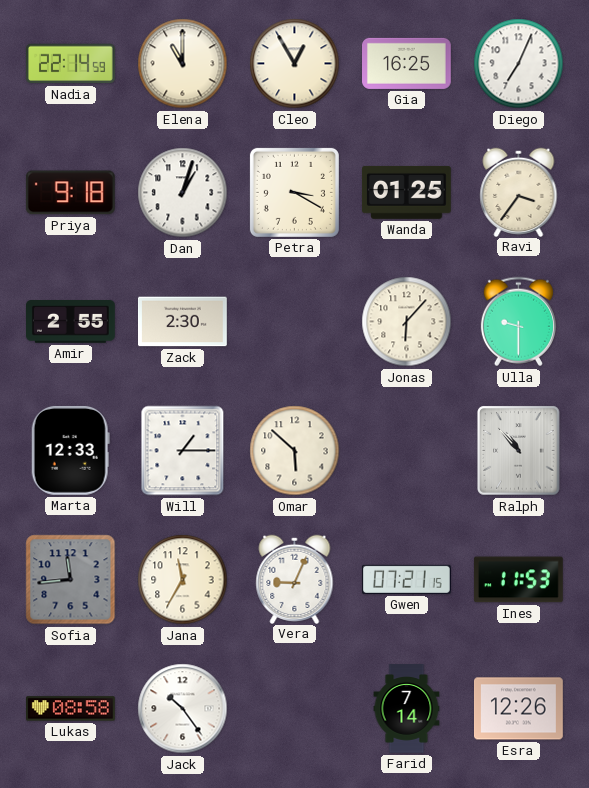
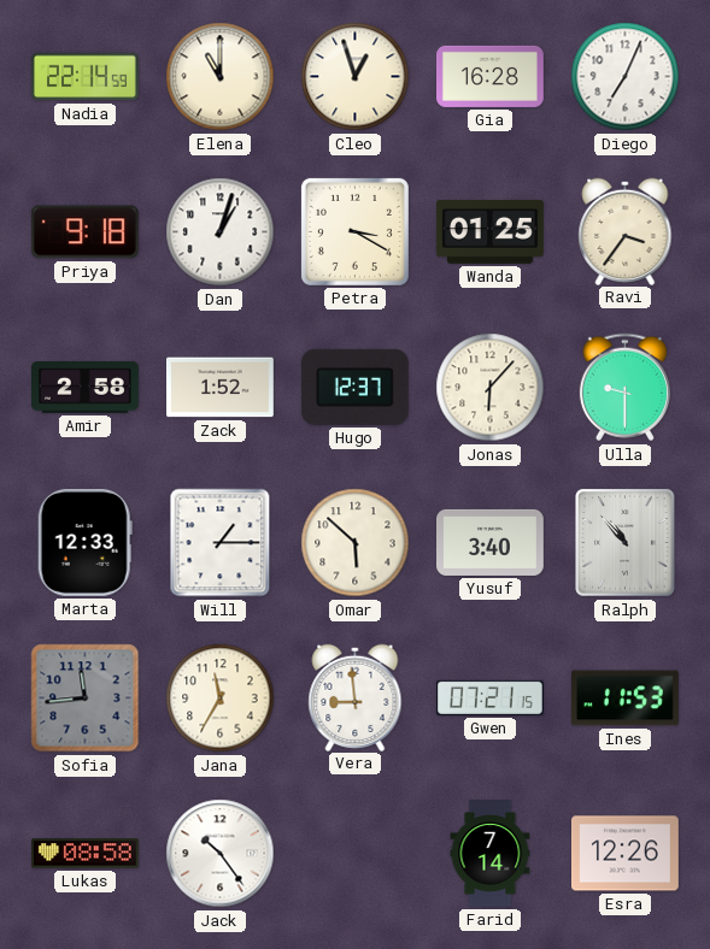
Cleo: 12:55 -> 12:57 (356, 77)
Gia: 16:25 -> 16:28 (491, 76)
Amir: 2:55 -> 2:58 (86, 388)
Zack: 2:30 -> 1:52 (221, 388)
Hugo: none -> 12:37 (354, 387)
Yusuf: none -> 3:40 (491, 542)
Vera: 9:04 -> 8:59 (356, 697)
